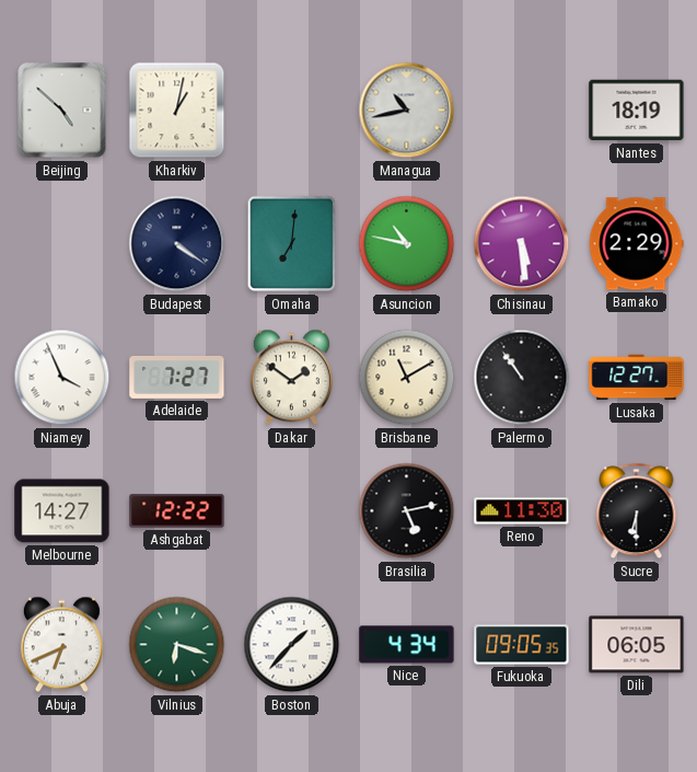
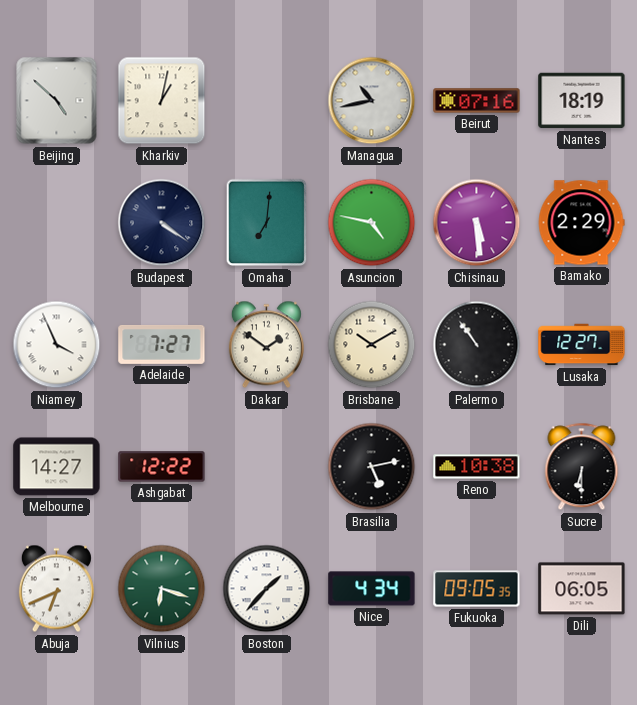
Beirut: none -> 07:16 (477, 101)
Asuncion: 10:47 -> 4:47 (372, 223)
Brisbane: 11:10 -> 10:10 (372, 345)
Reno: 11:30 -> 10:38 (477, 467)
